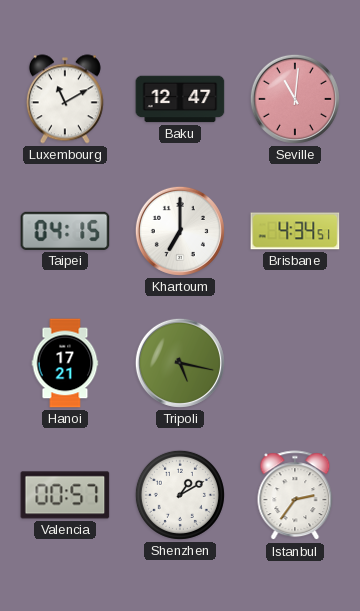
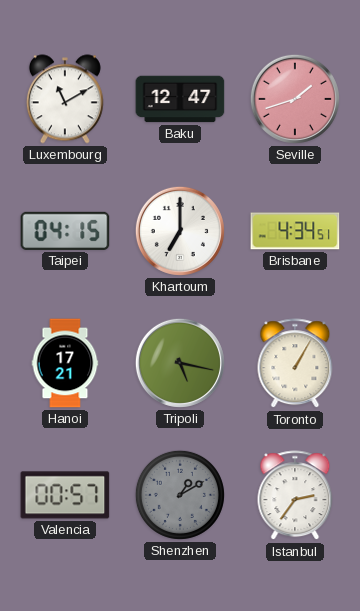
Seville: 11:01 -> 1:42 (295, 99)
Toronto: none -> 1:05 (295, 364)
Shenzhen dial: white -> grey (180, 495)
